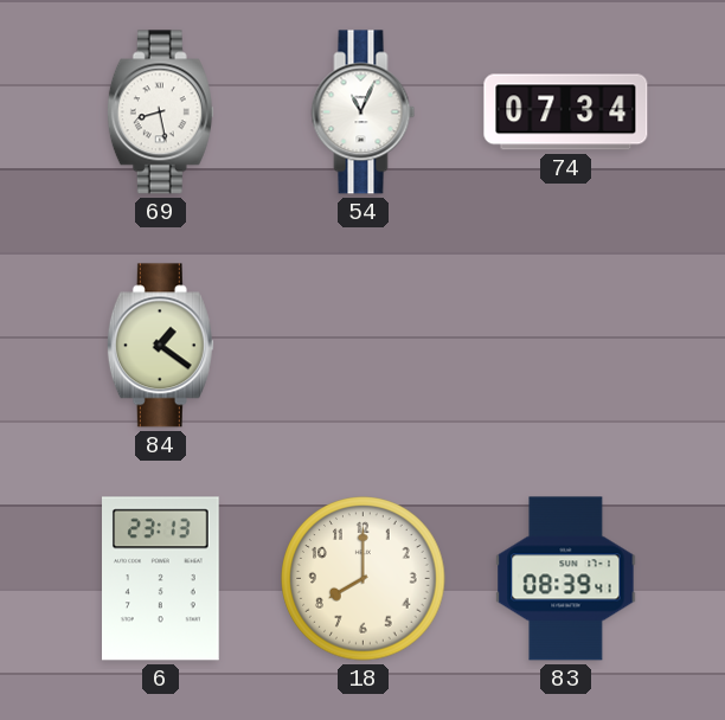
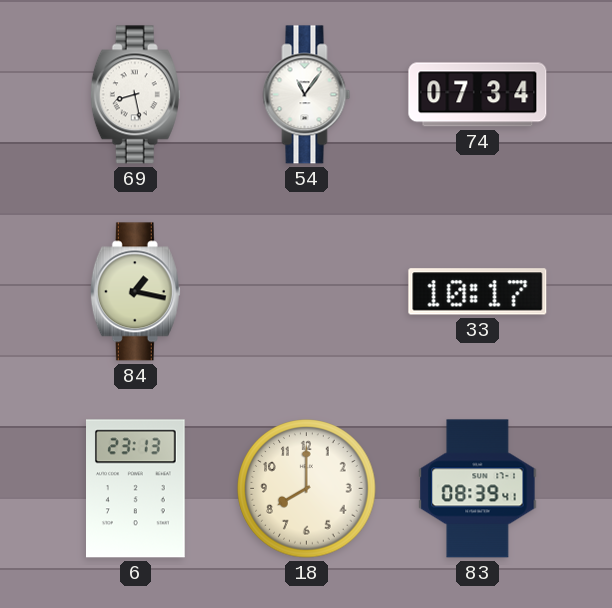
54: 11:04 -> 11:06 (307, 95)
84: 1:21 -> 1:17 (135, 292)
33: none -> 10:17 (478, 292)
